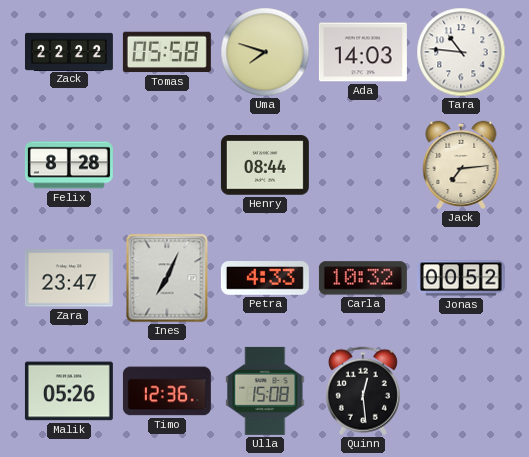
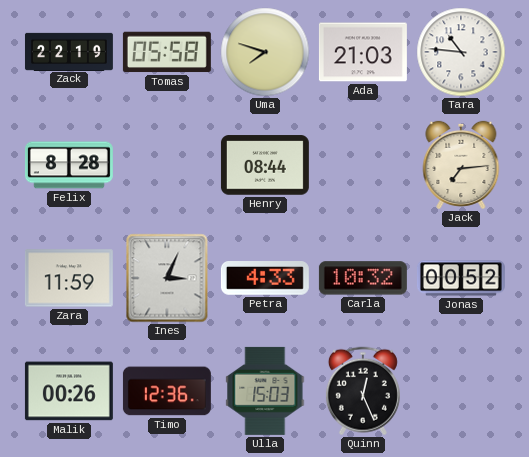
Zack: 22:22 -> 22:19 (69, 51)
Ada: 14:03 -> 21:03 (363, 52)
Zara: 23:47 -> 11:59 (69, 278)
Ines: 7:04 -> 3:04 (167, 278)
Malik: 05:26 -> 00:26 (69, 391)
Ulla: 15:08 -> 15:03 (265, 391)
Quinn: 12:29 -> 12:26 (363, 391)
